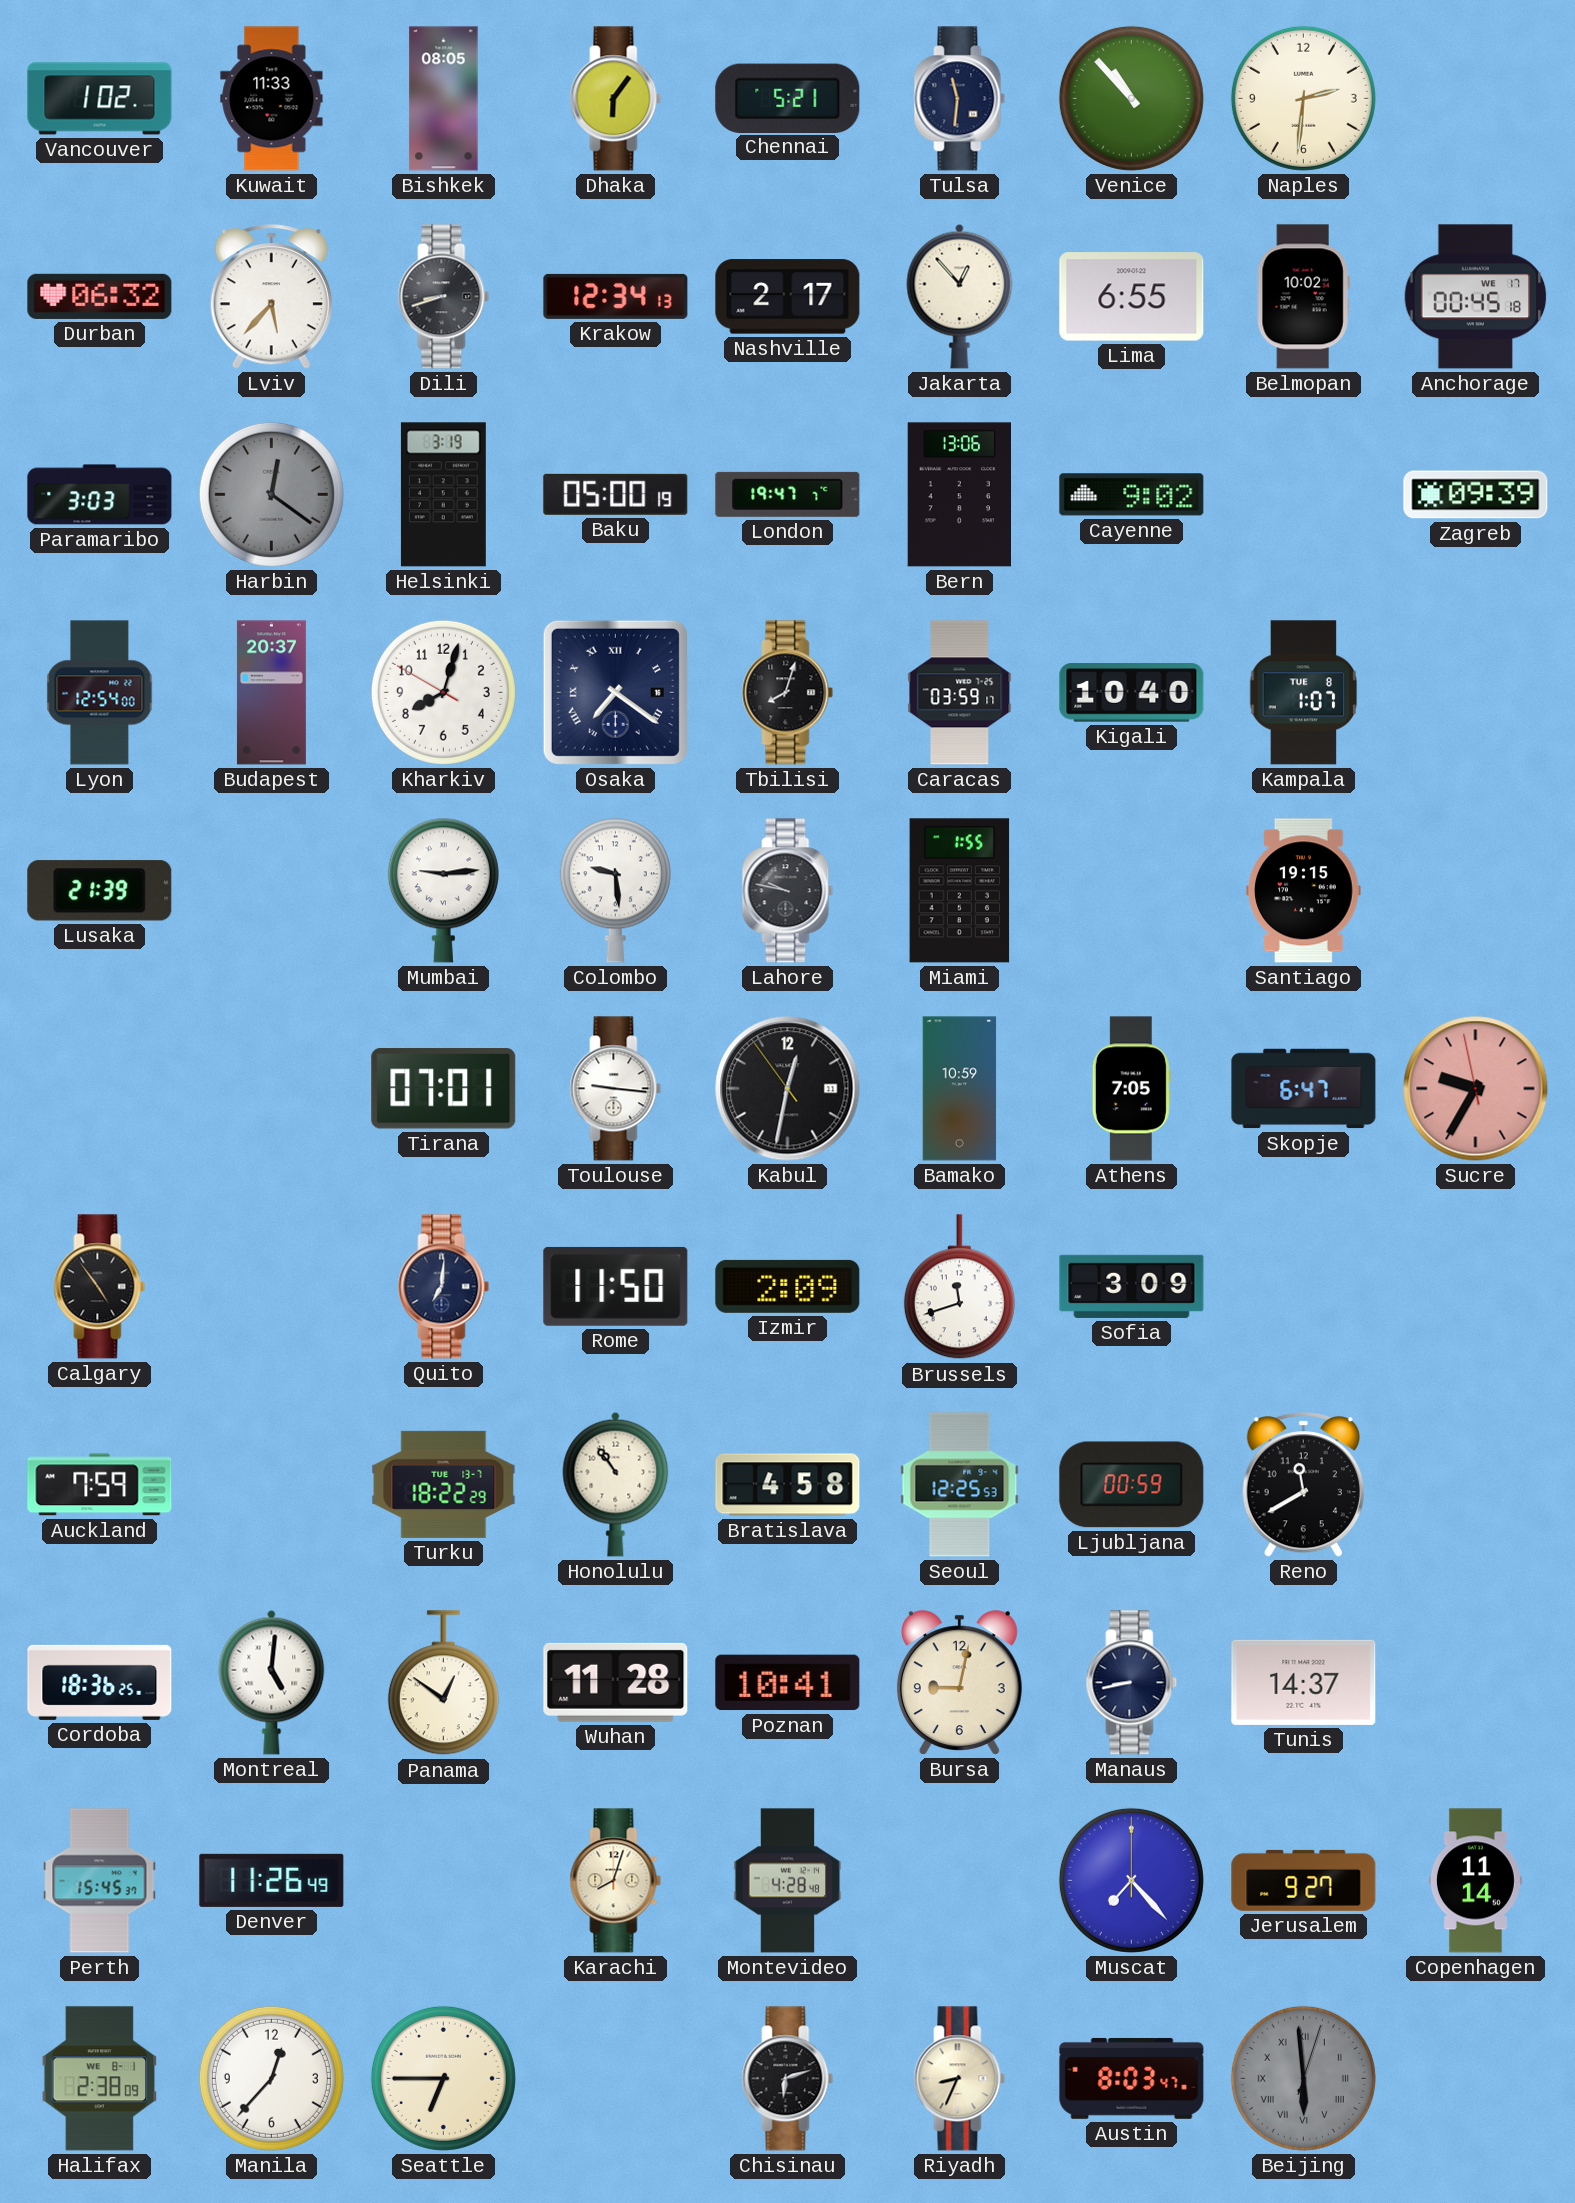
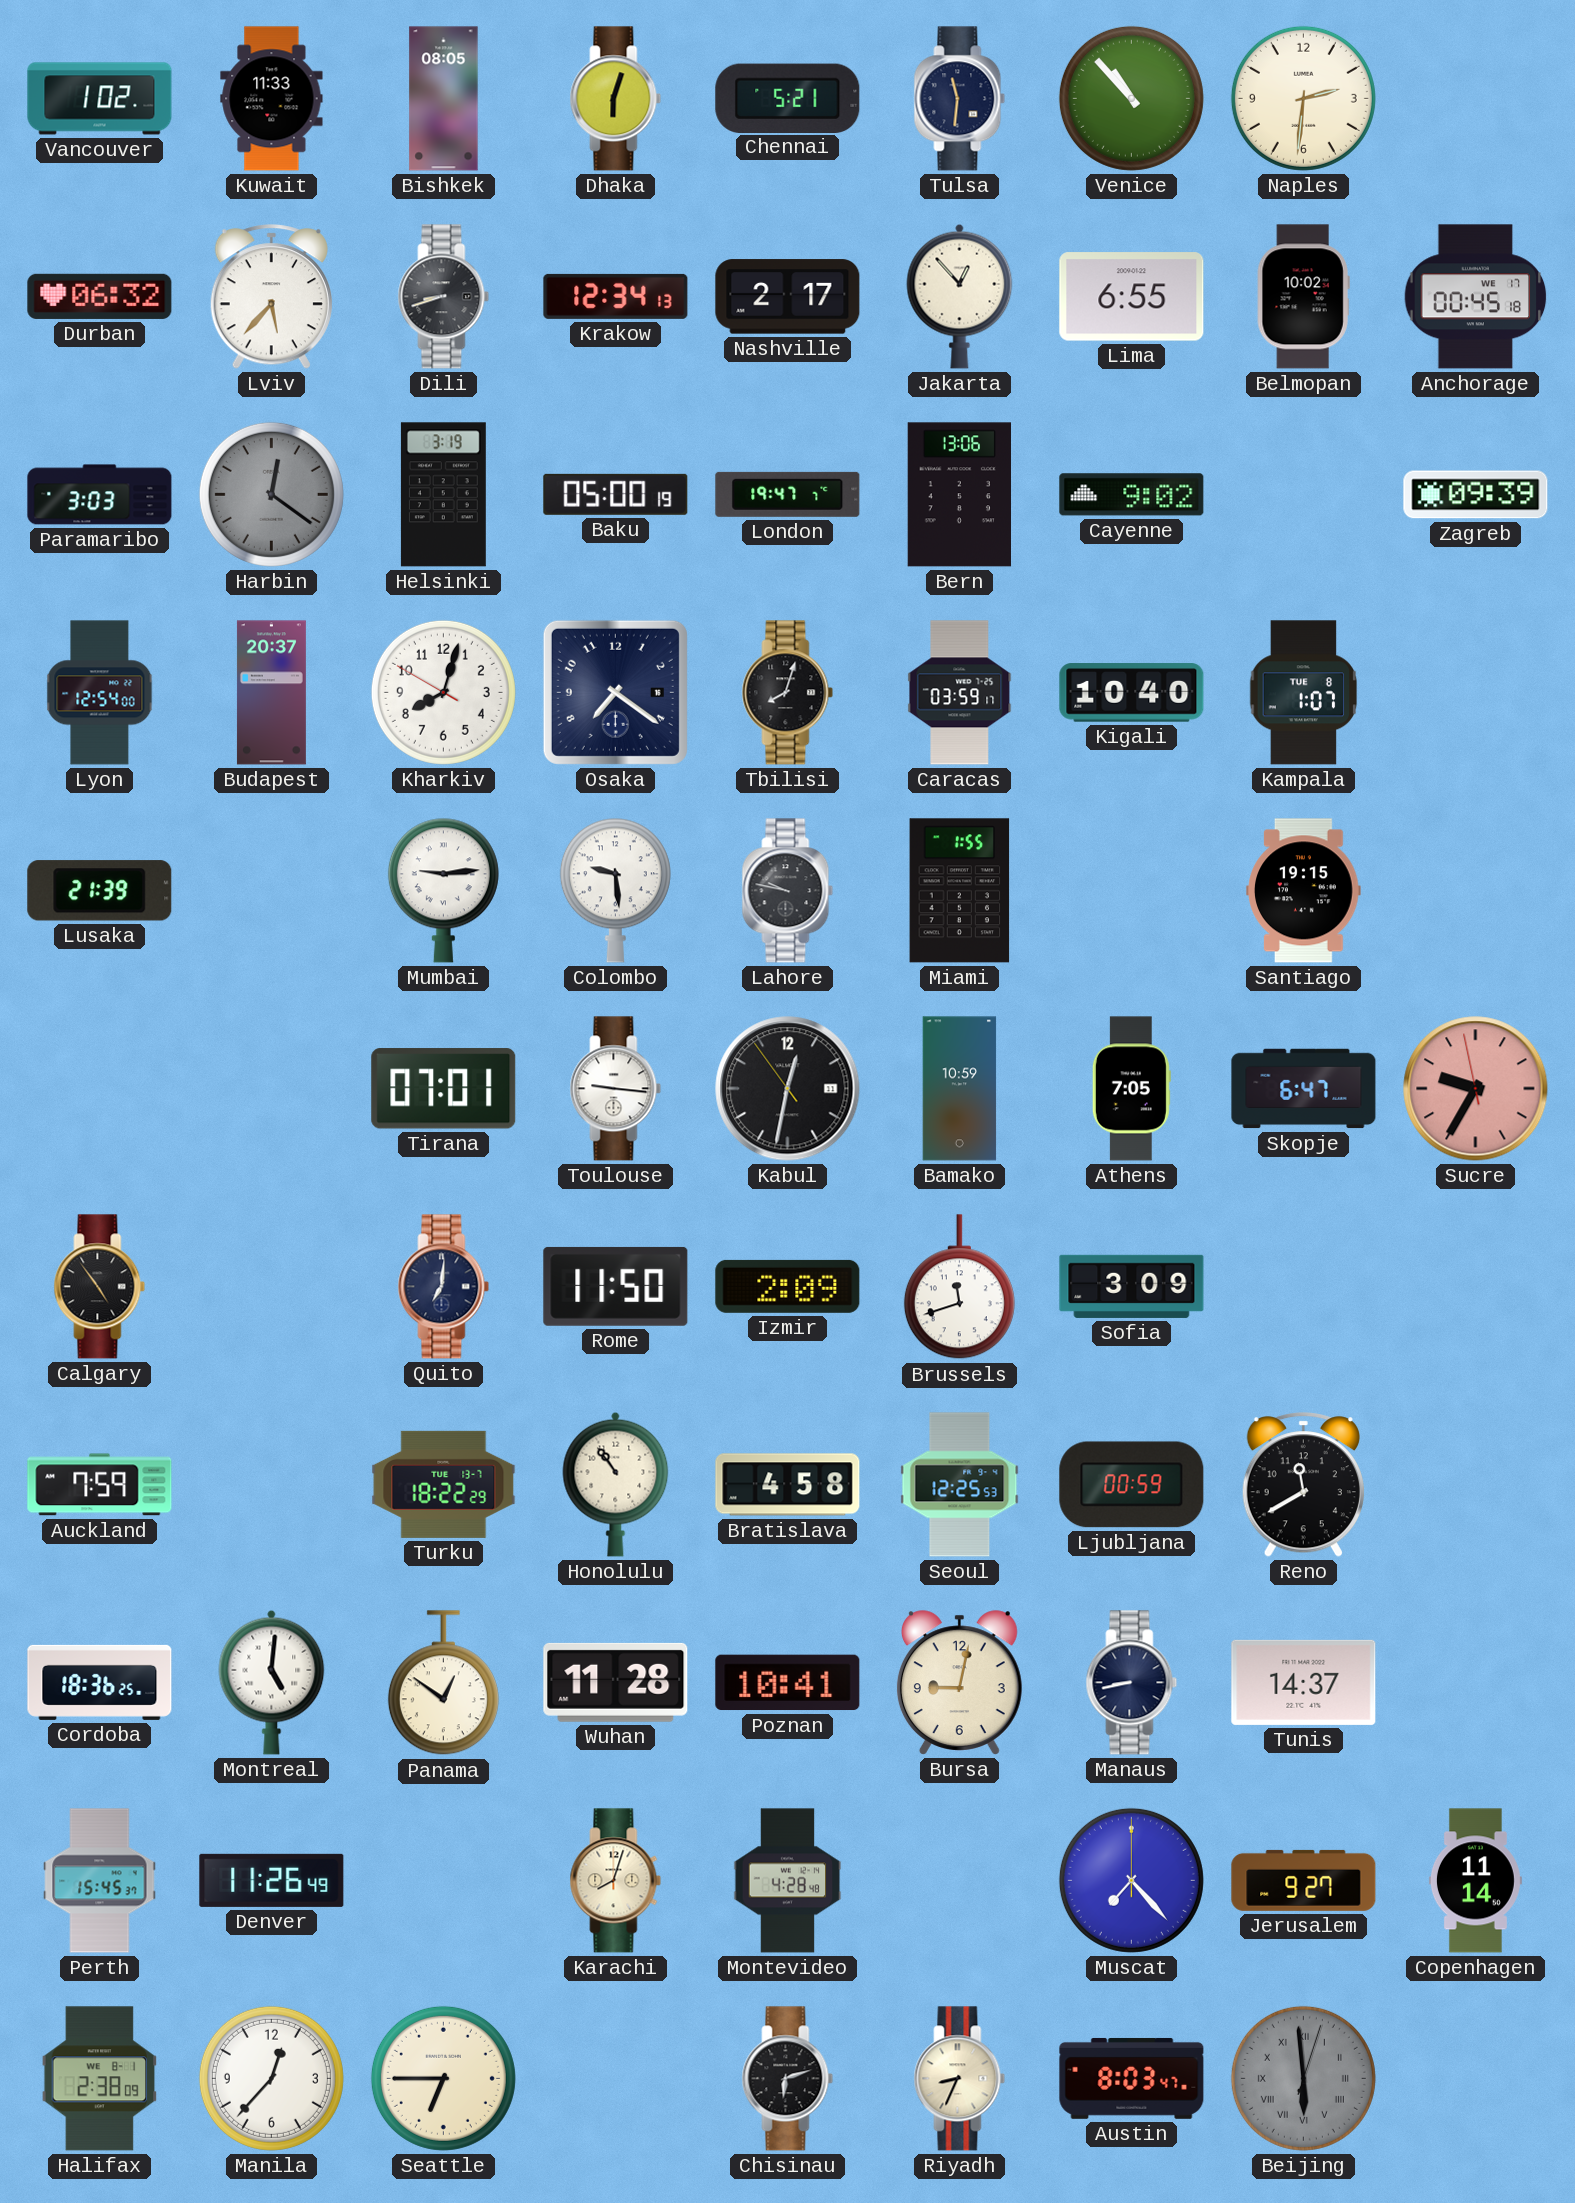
Dhaka: 6:06 -> 6:03 (616, 99)
Osaka numerals: Roman -> Arabic (615, 692)
